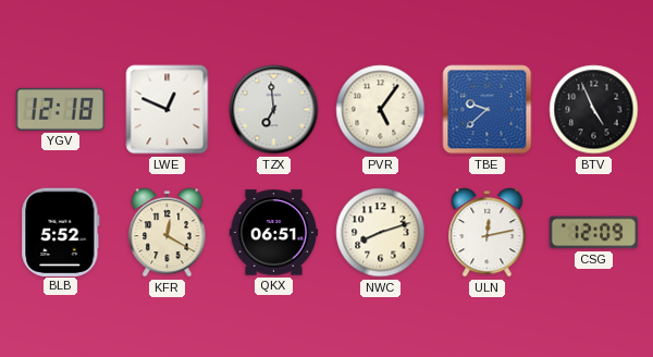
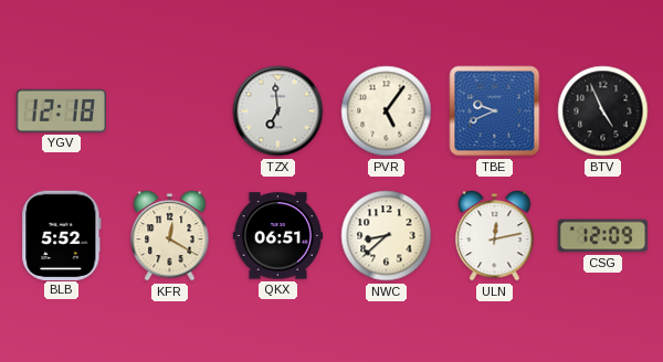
LWE: 12:49 -> none (168, 110)
TBE: 9:38 -> 9:41 (495, 111)
NWC: 8:12 -> 8:38 (387, 236)
